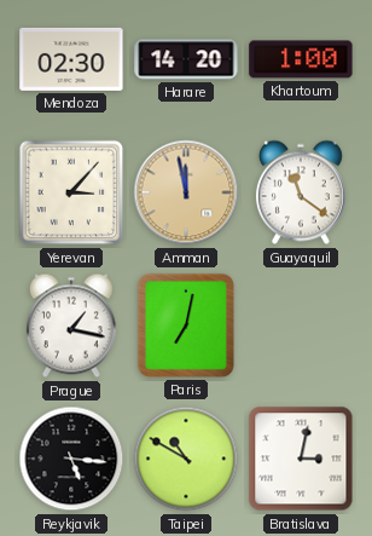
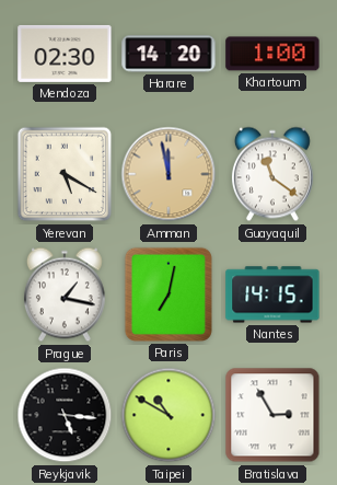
Yerevan: 3:07 -> 5:20 (65, 174)
Nantes: none -> 14:15 (272, 295)
Bratislava: 3:02 -> 2:55 (272, 415)
